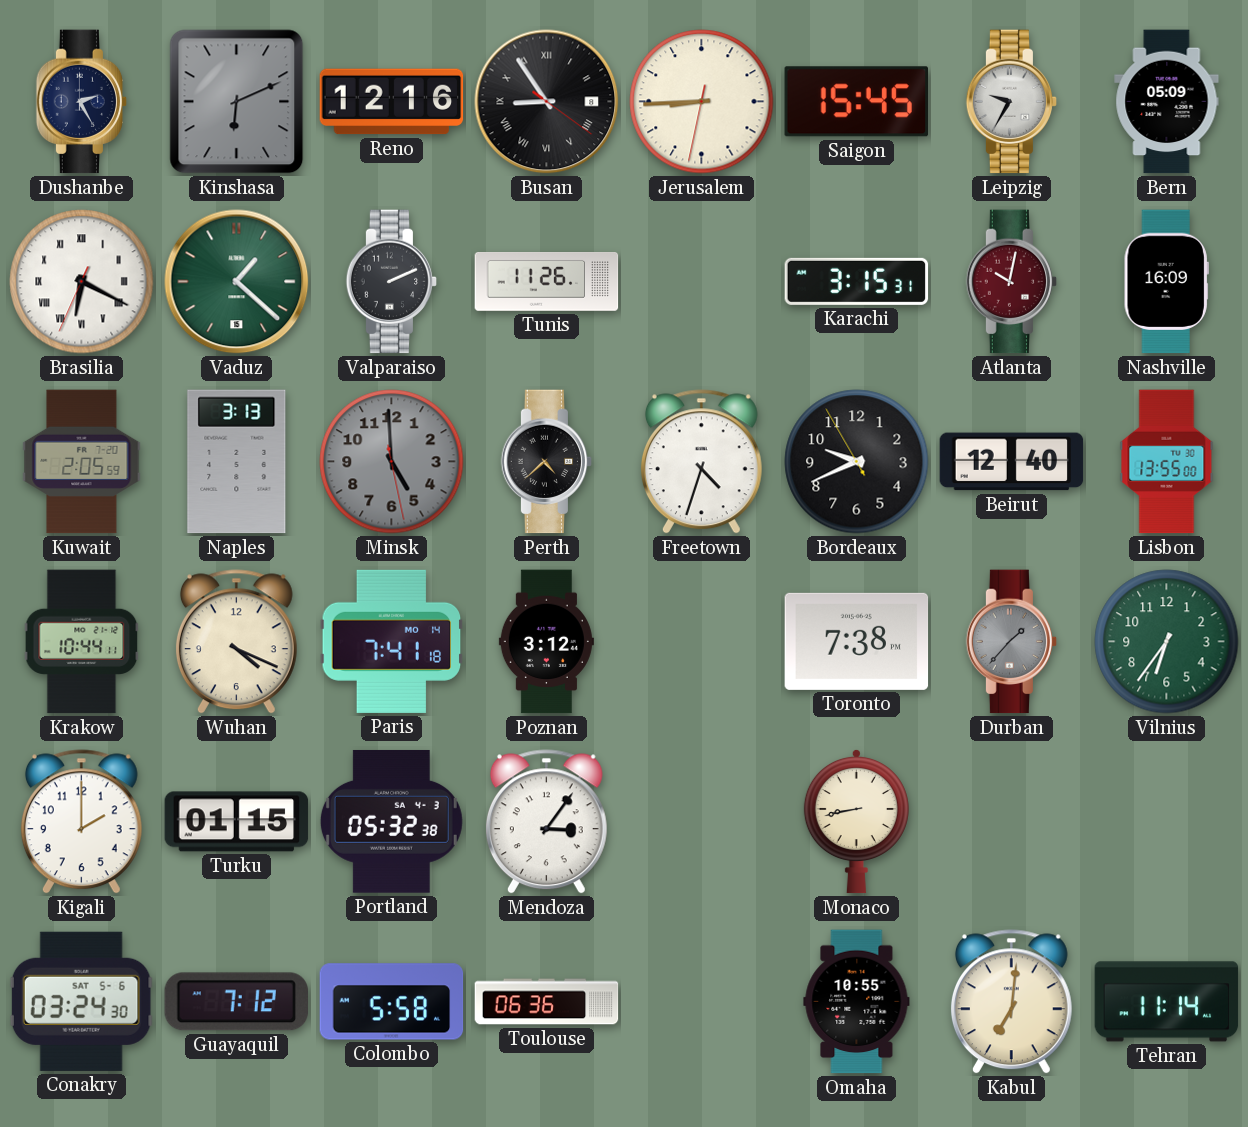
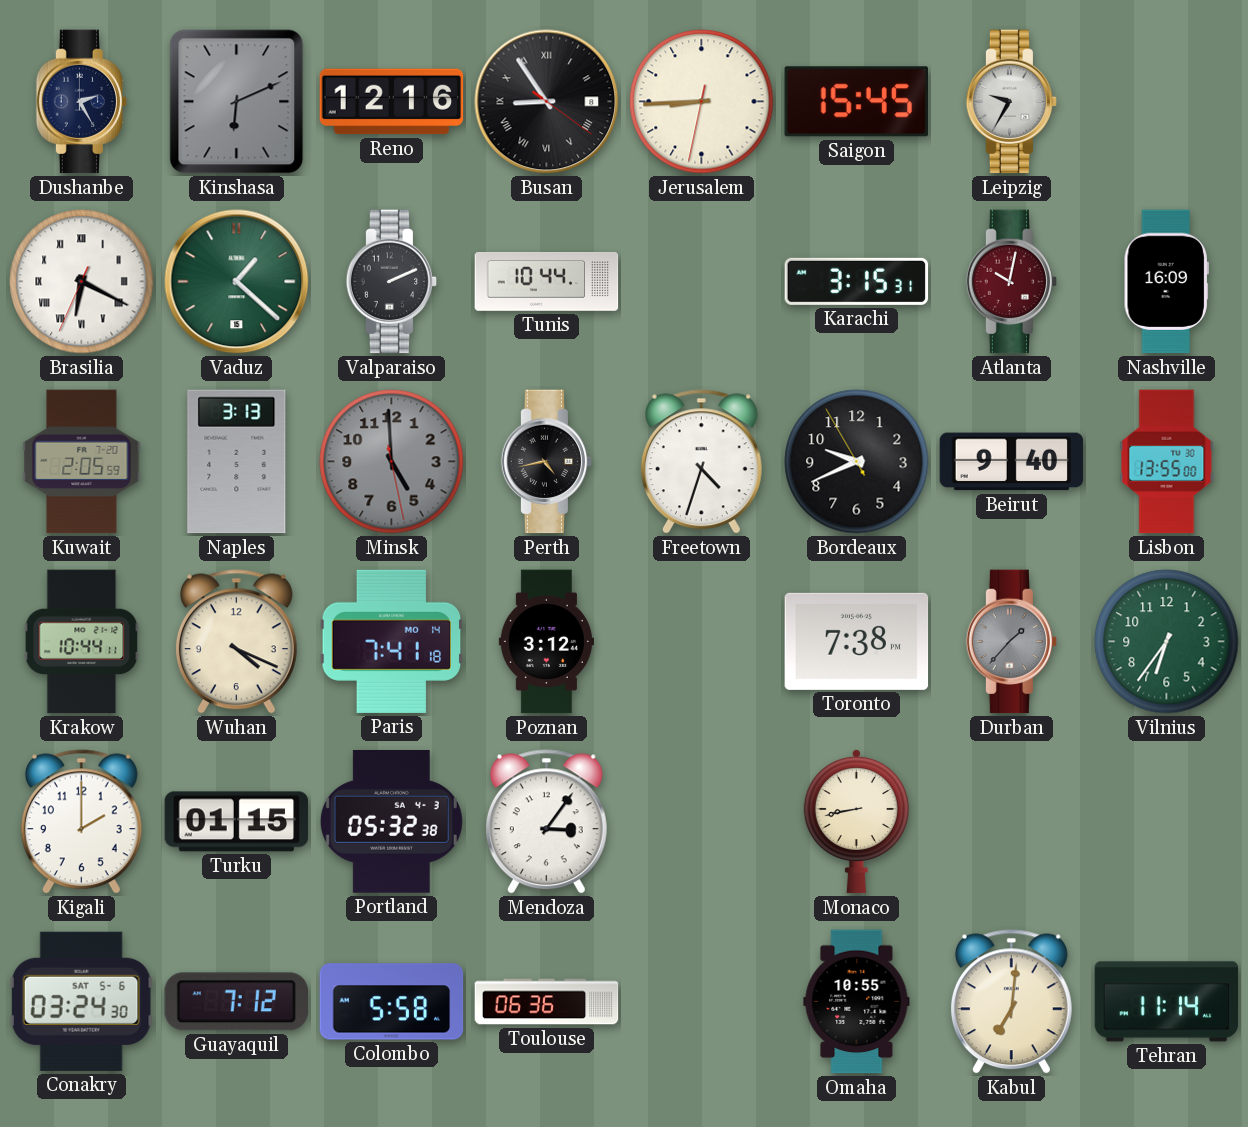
Bern: 05:09 -> none (1167, 102)
Tunis: 11:26 -> 10:44 (547, 282)
Perth: 4:38 -> 4:43 (547, 462)
Beirut: 12:40 -> 9:40 (1012, 462)
